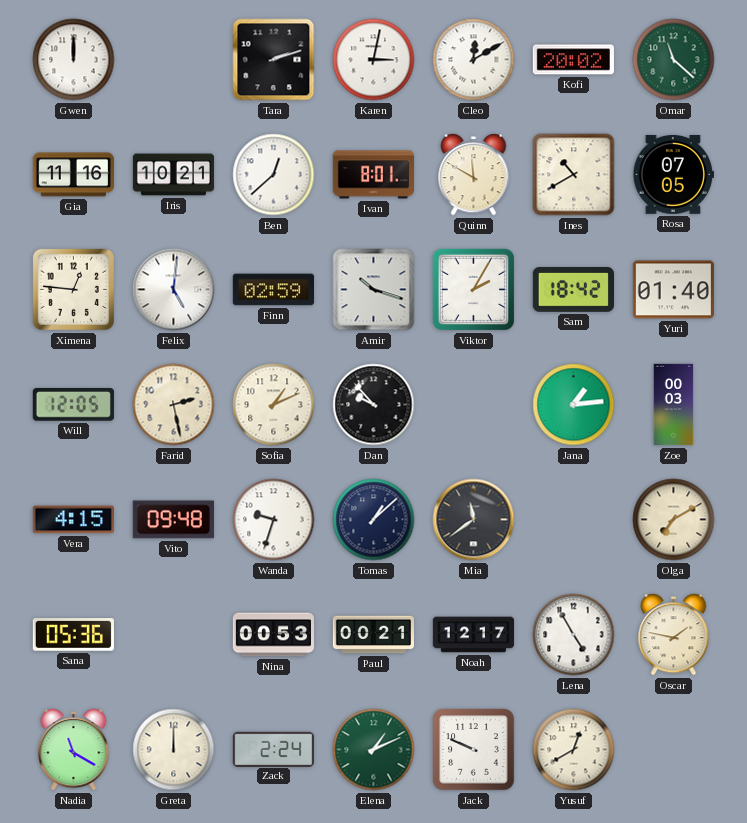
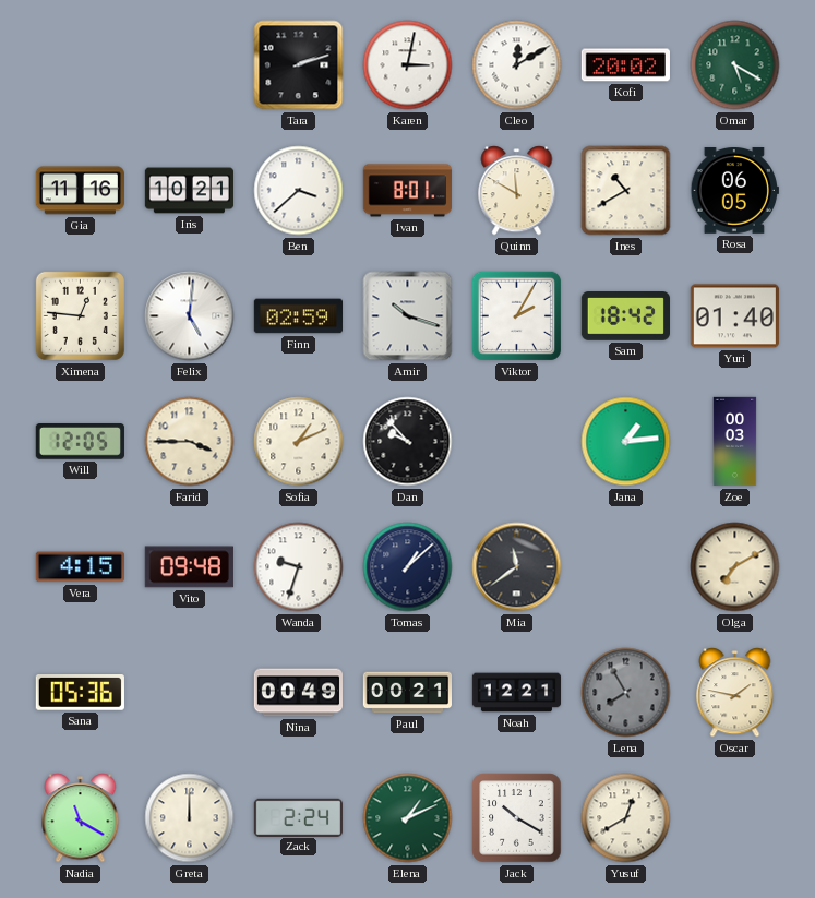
Gwen: 12:00 -> none (74, 60)
Omar: 11:22 -> 5:20 (735, 65)
Ben: 12:38 -> 3:38 (299, 191)
Rosa: 07:05 -> 06:05 (734, 191)
Farid: 2:28 -> 3:45 (190, 442)
Nina: 00:53 -> 00:49 (298, 693)
Noah: 12:17 -> 12:21 (517, 693)
Lena: 4:55 -> 7:55 (626, 693)
Lena dial: white -> grey (626, 693)
Jack: 9:49 -> 10:20 (517, 818)
